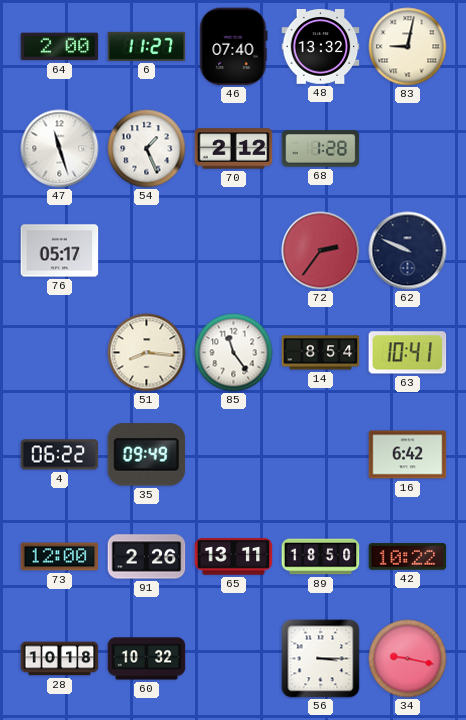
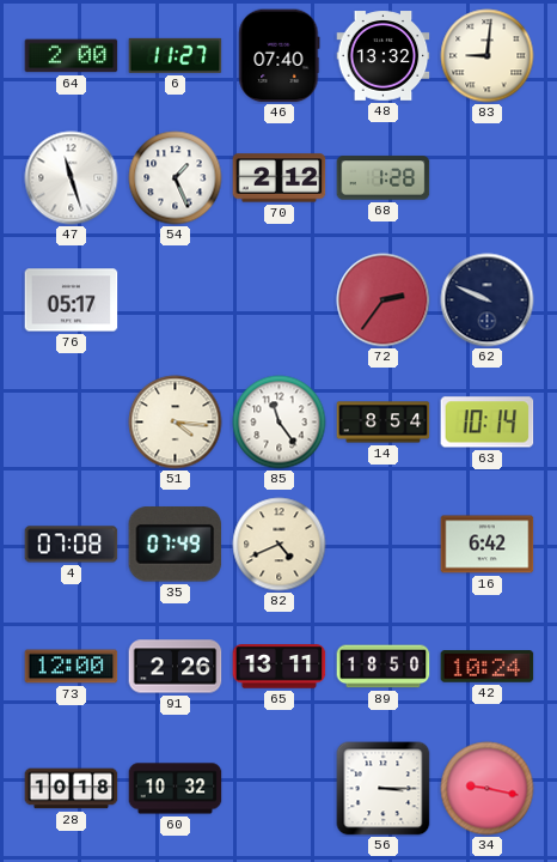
83: 9:02 -> 9:01 (488, 56)
51: 8:16 -> 4:16 (176, 423)
63: 10:41 -> 10:14 (488, 423)
4: 06:22 -> 07:08 (72, 545)
35: 09:49 -> 07:49 (176, 545)
82: none -> 4:41 (280, 545)
42: 10:22 -> 10:24 (488, 667)
